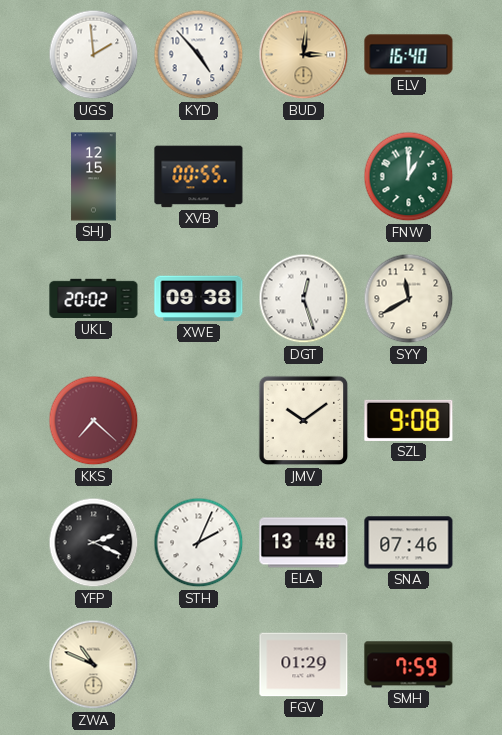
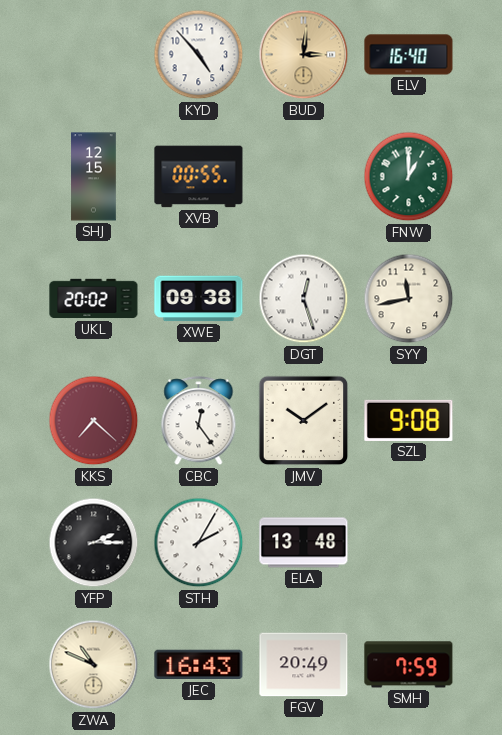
UGS: 1:59 -> none (94, 55)
SYY: 11:40 -> 11:43 (409, 299)
CBC: none -> 12:24 (199, 421)
YFP: 2:19 -> 2:15 (94, 543)
STH: 2:04 -> 2:05 (199, 543)
SNA: 07:46 -> none (409, 543)
JEC: none -> 16:43 (199, 665)
FGV: 01:29 -> 20:49 (304, 665)
